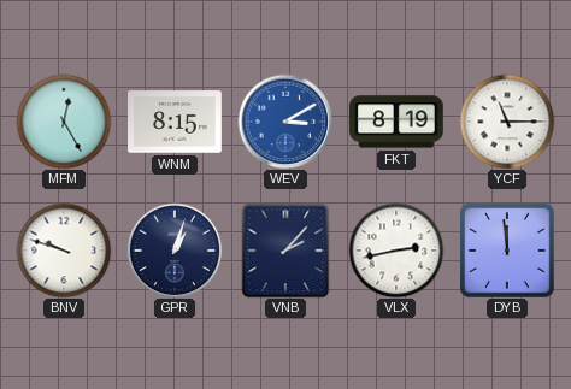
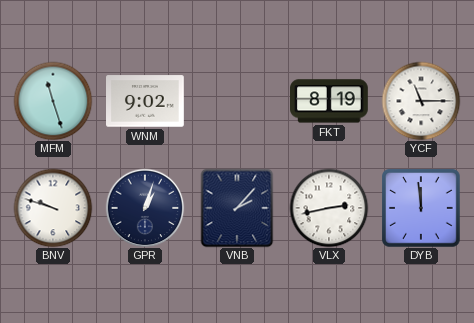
MFM: 12:25 -> 11:27 (53, 101)
WNM: 8:15 -> 9:02 (146, 101)
WEV: 3:10 -> none (285, 122)
